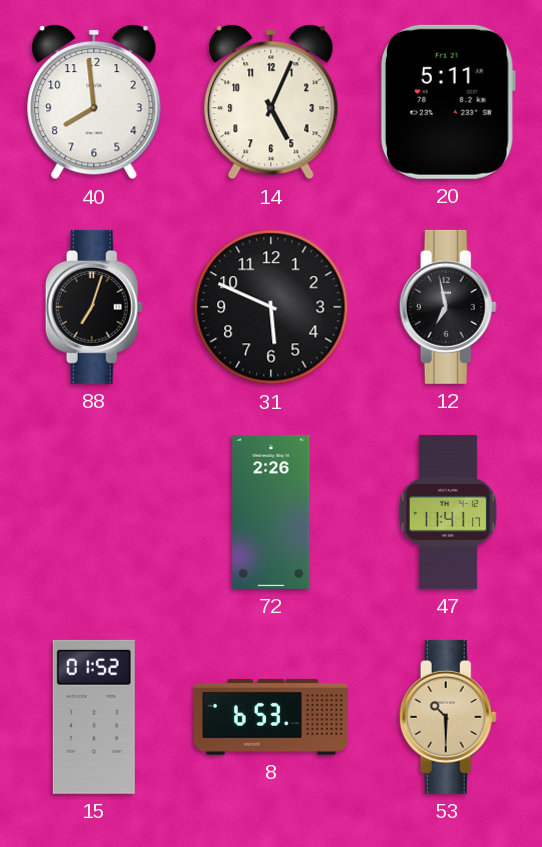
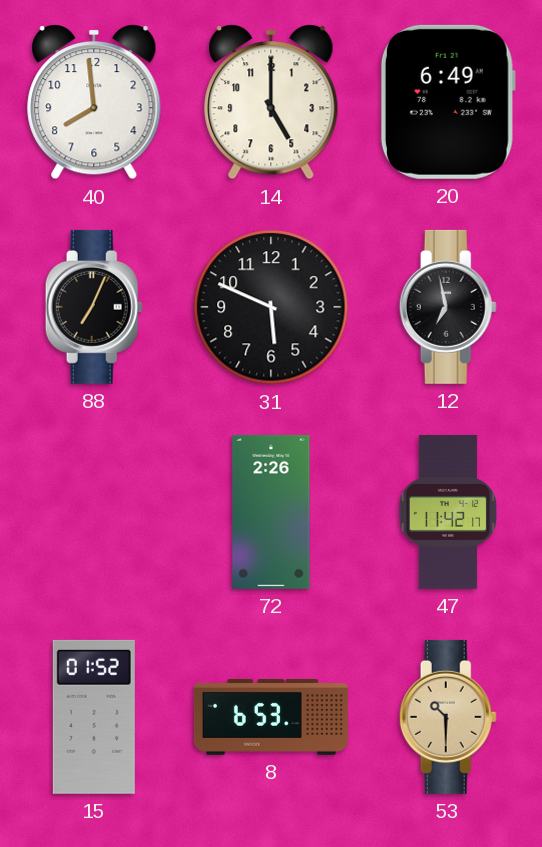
14: 5:04 -> 5:00 (271, 102)
20: 5:11 -> 6:49 (448, 102)
88: 7:03 -> 7:04 (94, 307)
47: 11:41 -> 11:42 (448, 512)
